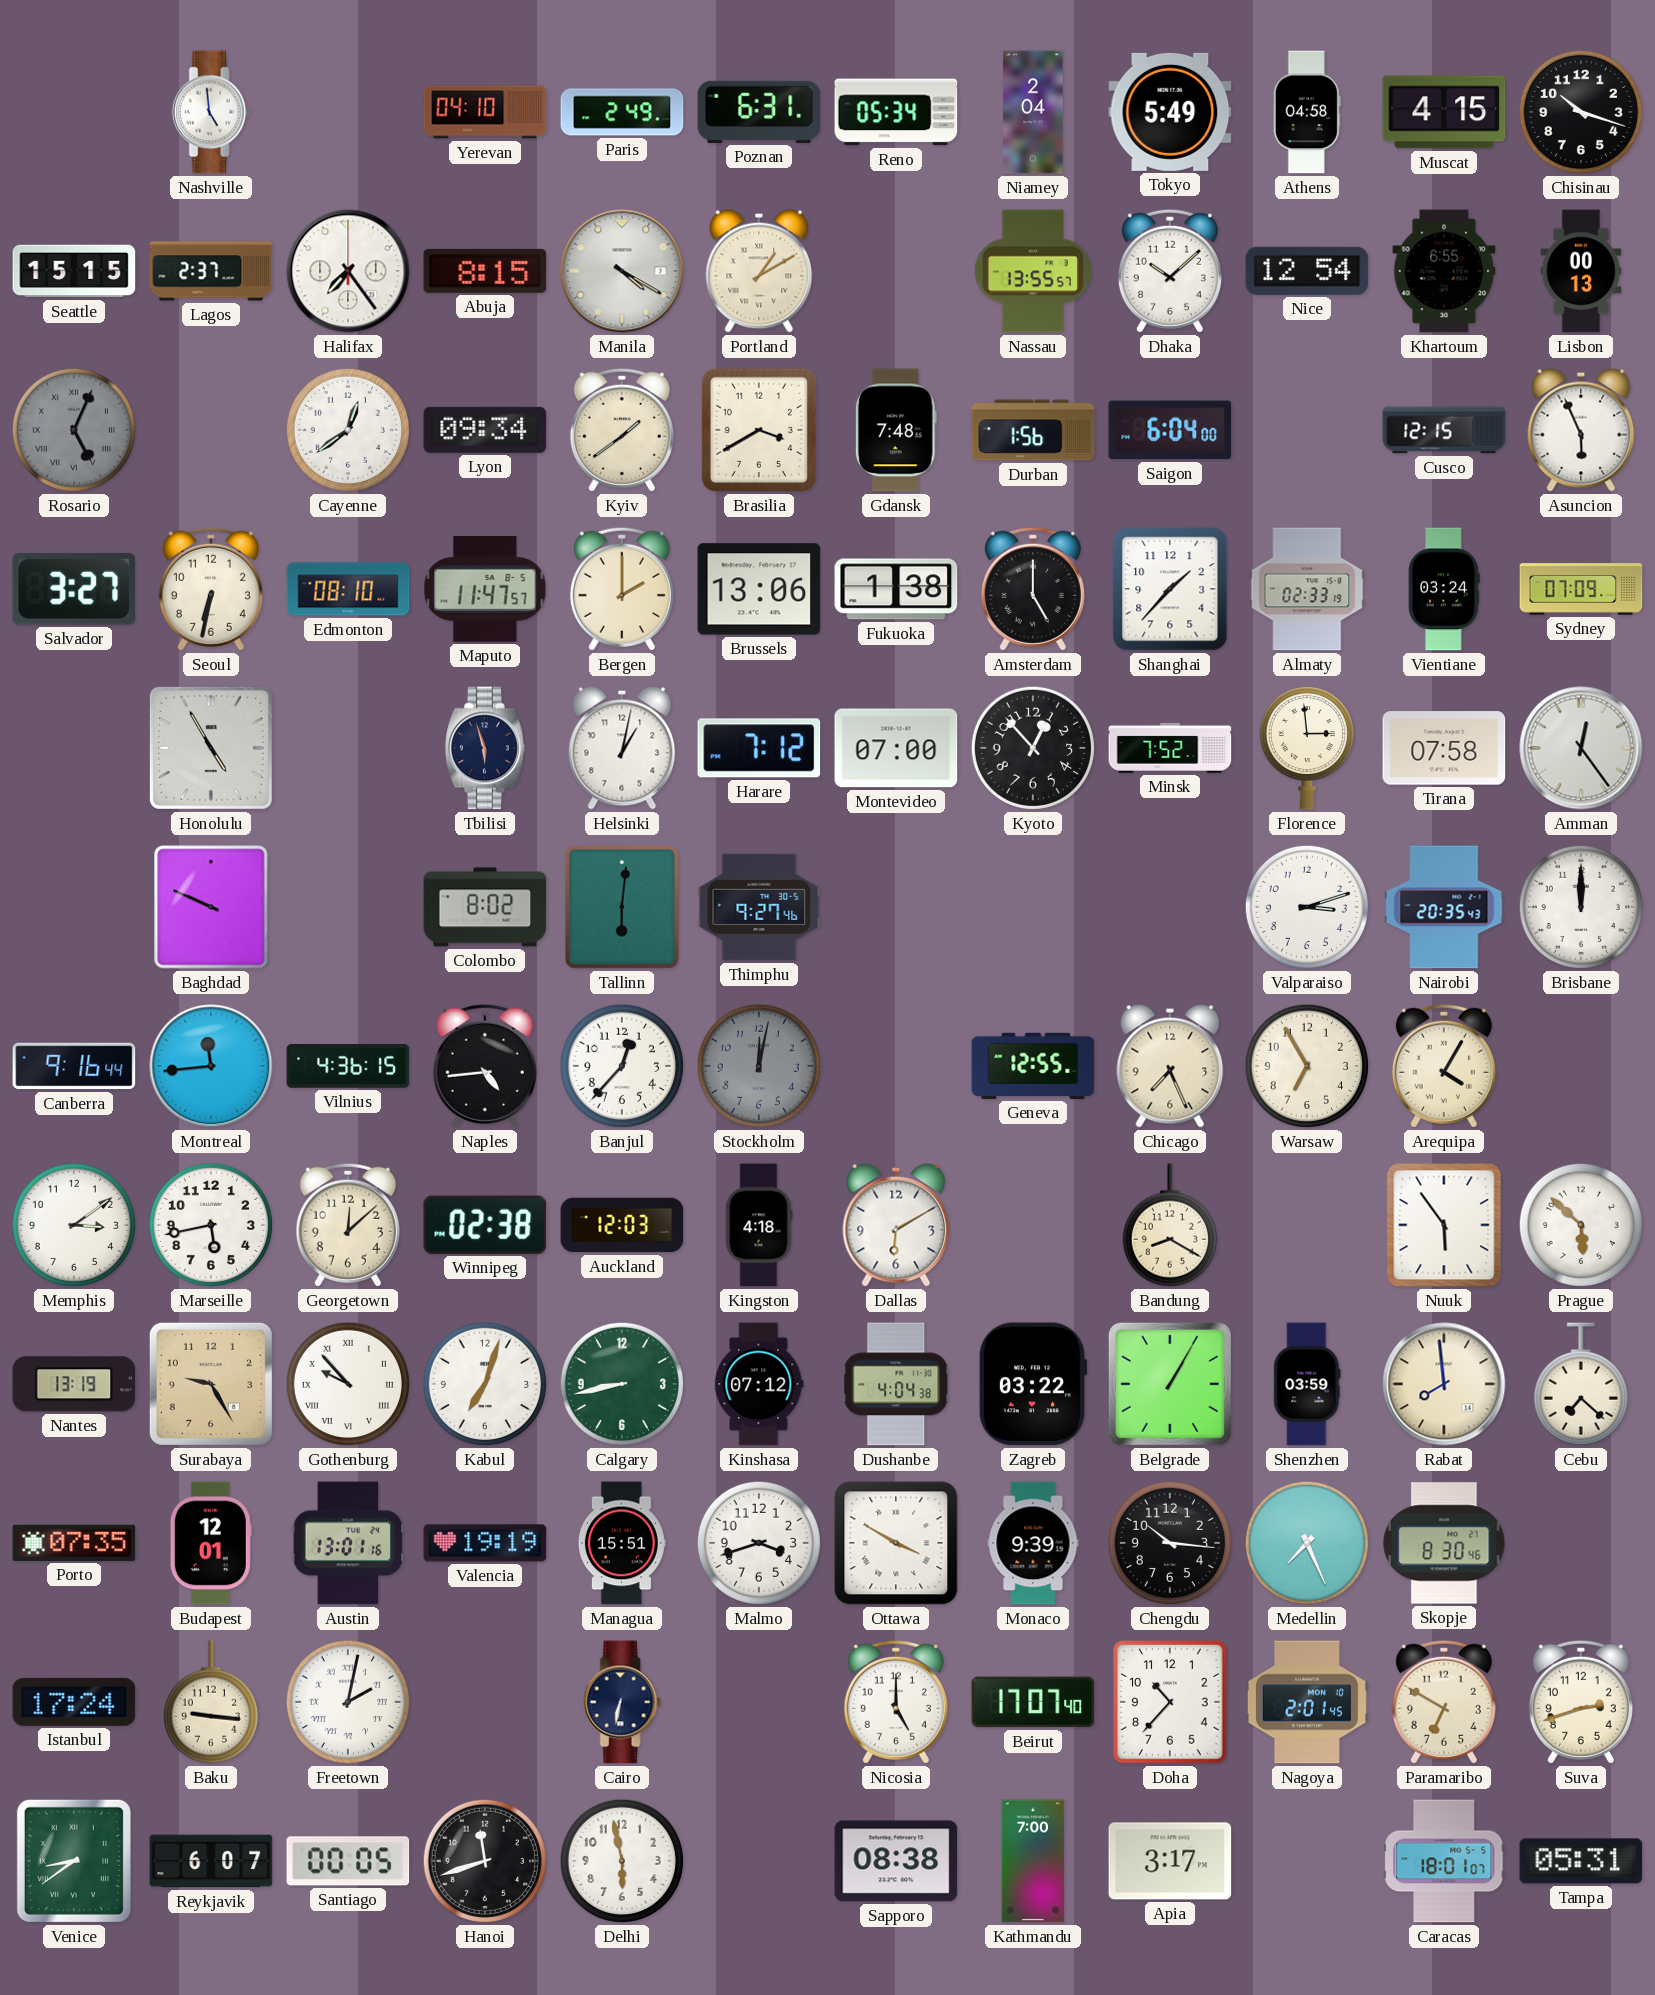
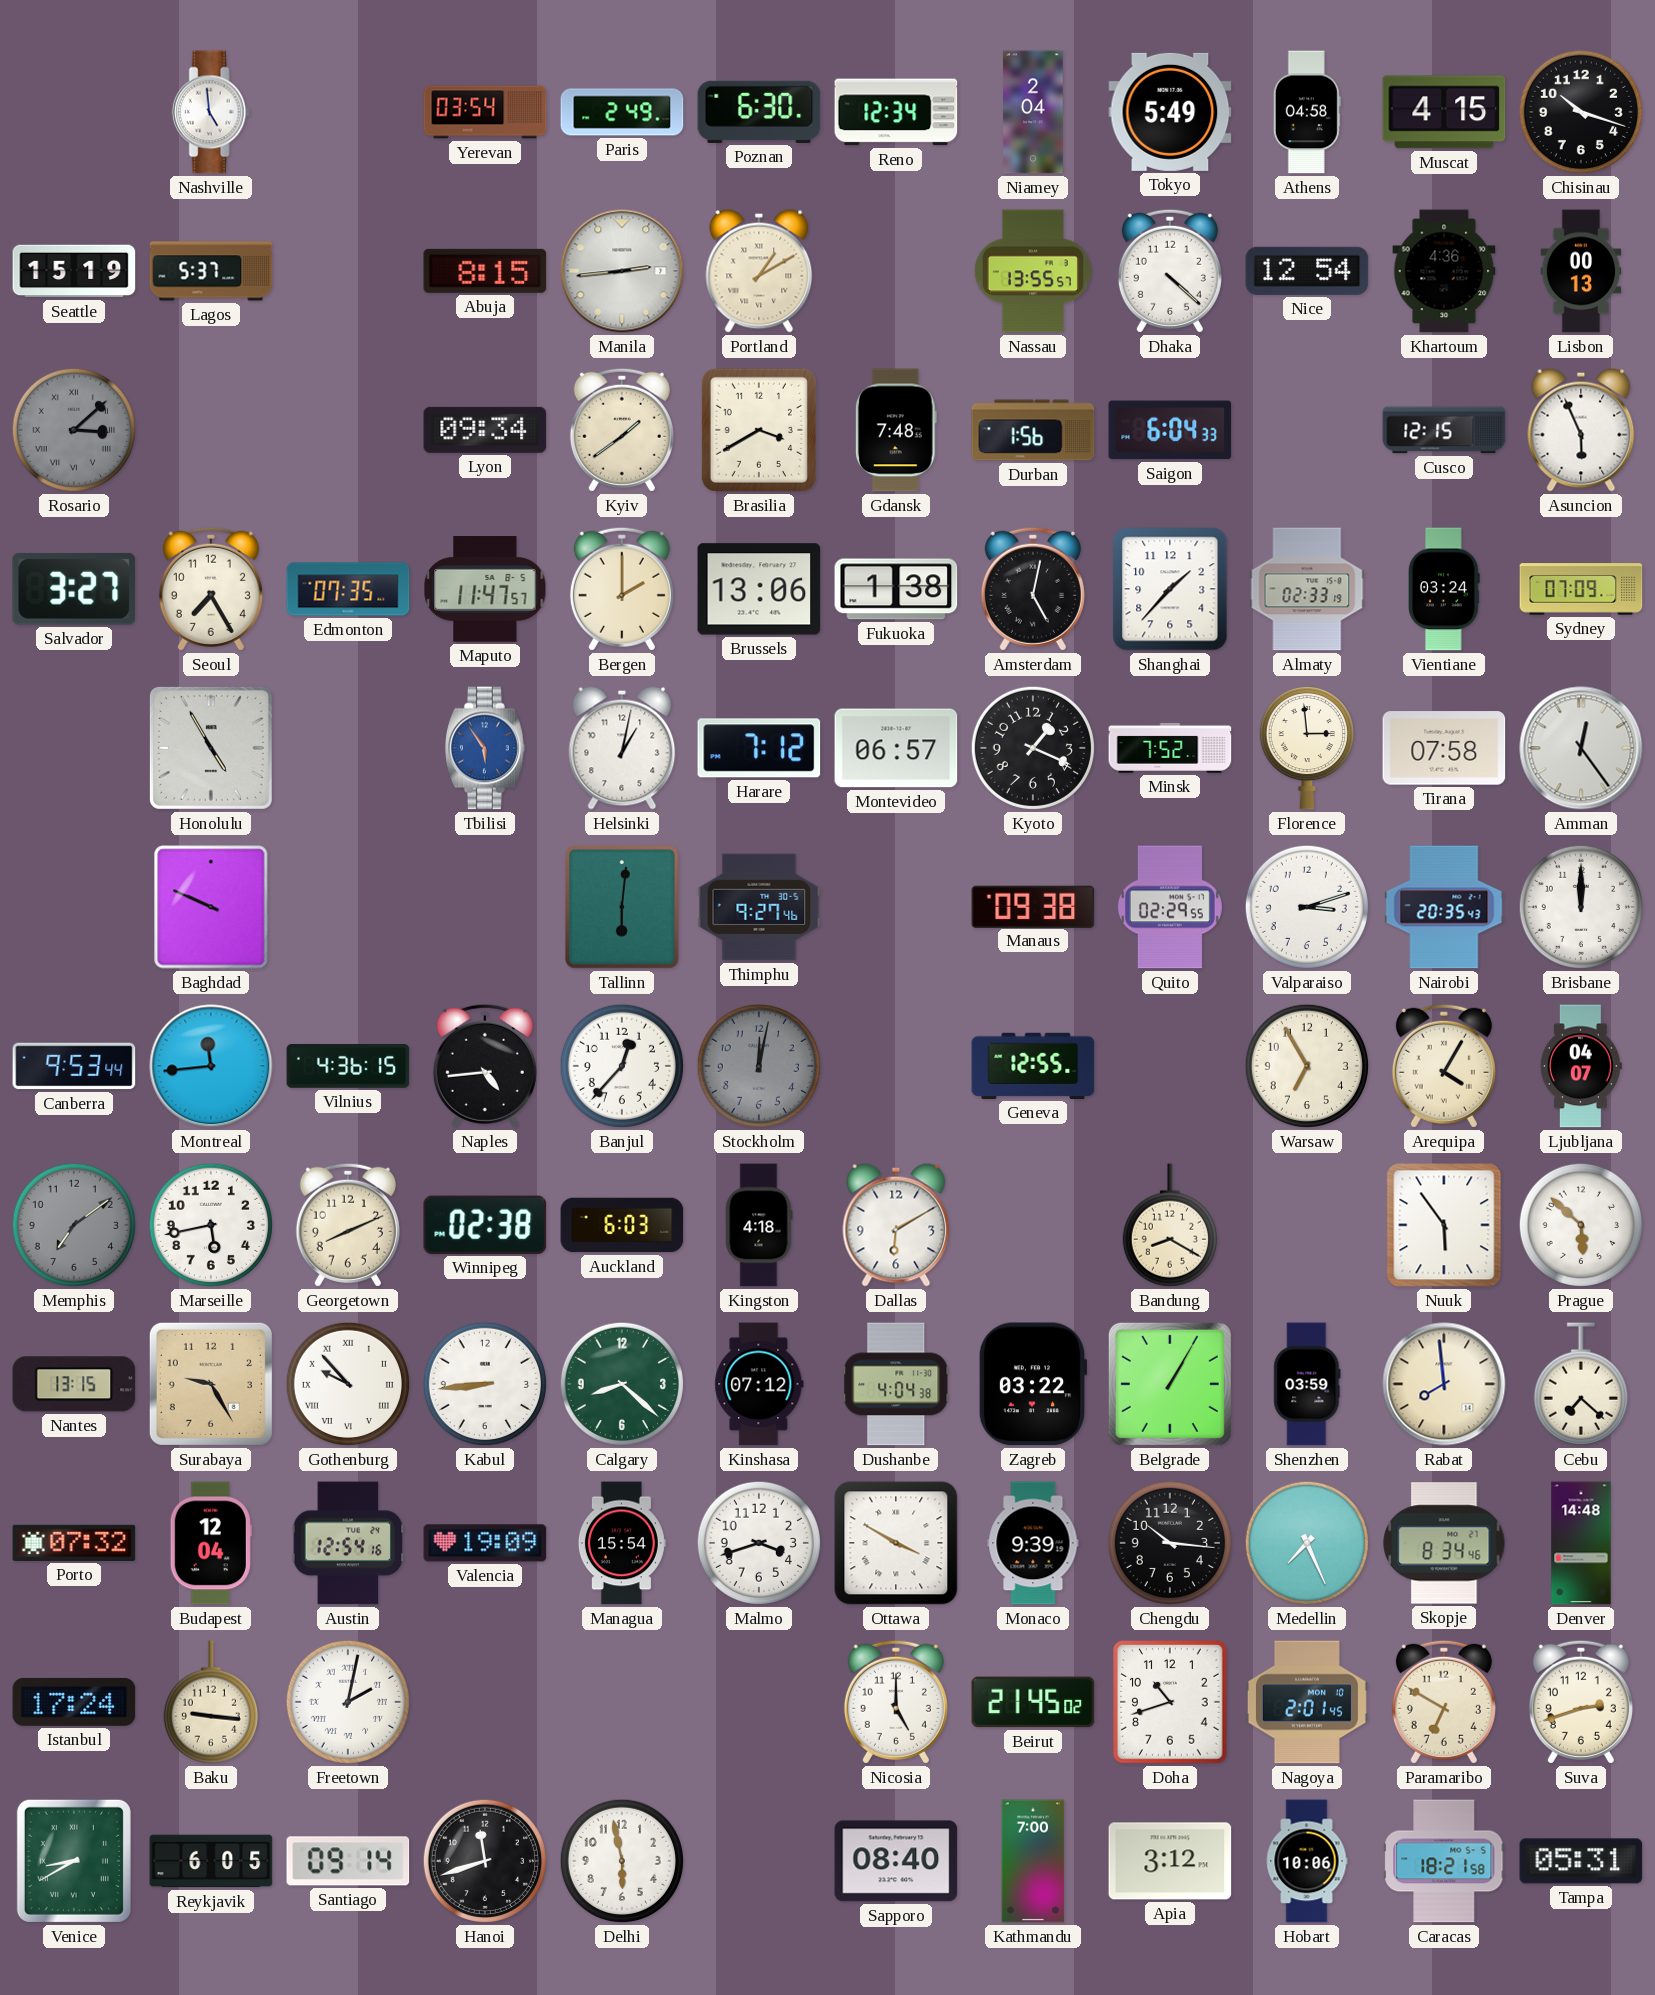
Yerevan: 04:10 -> 03:54 (485, 112)
Poznan: 6:31 -> 6:30 (759, 112)
Reno: 05:34 -> 12:34 (896, 112)
Seattle: 15:15 -> 15:19 (74, 271)
Lagos: 2:37 -> 5:37 (211, 271)
Halifax: 7:24 -> none (348, 271)
Manila: 4:20 -> 2:44 (622, 271)
Dhaka: 10:08 -> 4:22 (1170, 271)
Khartoum: 6:55 -> 4:36 (1444, 271)
Rosario: 5:04 -> 3:08 (74, 430)
Cayenne: 12:39 -> none (348, 430)
Saigon: 6:04:00 -> 6:04:33 (1170, 430)
Seoul: 6:32 -> 7:25 (211, 589)
Edmonton: 08:10 -> 07:35 (348, 589)
Amsterdam: 5:00 -> 5:02 (1033, 589)
Tbilisi: 5:57 -> 5:54 (485, 748)
Tbilisi dial: navy -> blue (485, 748)
Montevideo: 07:00 -> 06:57 (896, 748)
Kyoto: 12:53 -> 1:19 (1033, 748)
Colombo: 8:02 -> none (485, 907)
Manaus: none -> 09:38 (1033, 906)
Quito: none -> 02:29 (1170, 907)
Canberra: 9:16 -> 9:53 (74, 1066)
Chicago: 7:26 -> none (1170, 1066)
Ljubljana: none -> 04:07 (1581, 1066)
Memphis: 3:09 -> 7:09 (74, 1225)
Memphis dial: white -> grey (74, 1225)
Georgetown: 12:08 -> 8:11 (348, 1225)
Auckland: 12:03 -> 6:03 (622, 1225)
Nantes: 13:19 -> 13:15 (74, 1384)
Kabul: 7:03 -> 8:44 (485, 1384)
Calgary: 8:43 -> 8:22 (622, 1384)
Porto: 07:35 -> 07:32 (74, 1543)
Budapest: 12:01 -> 12:04 (211, 1543)
Austin: 13:01 -> 12:54 (348, 1543)
Valencia: 19:19 -> 19:09 (485, 1543)
Managua: 15:51 -> 15:54 (622, 1543)
Skopje: 8:30 -> 8:34 (1444, 1543)
Denver: none -> 14:48 (1581, 1543)
Cairo: 6:32 -> none (622, 1702)
Beirut: 17:07 -> 21:45 (1033, 1702)
Doha: 10:37 -> 10:42 (1171, 1702)
Venice: 8:39 -> 8:40 (74, 1861)
Reykjavik: 6:07 -> 6:05 (211, 1861)
Santiago: 00:05 -> 09:14 (348, 1861)
Sapporo: 08:38 -> 08:40 (896, 1861)
Apia: 3:17 -> 3:12 (1170, 1861)
Hobart: none -> 10:06 (1307, 1861)
Caracas: 18:01 -> 18:21 (1444, 1861)
